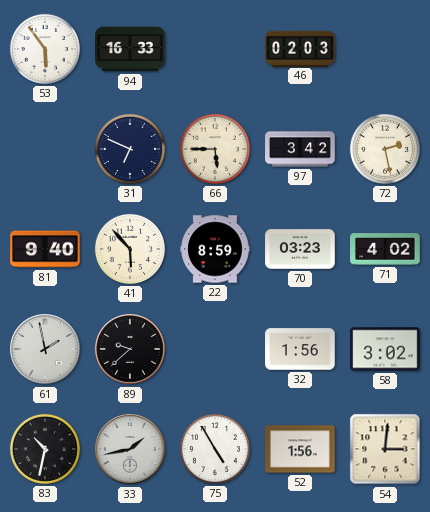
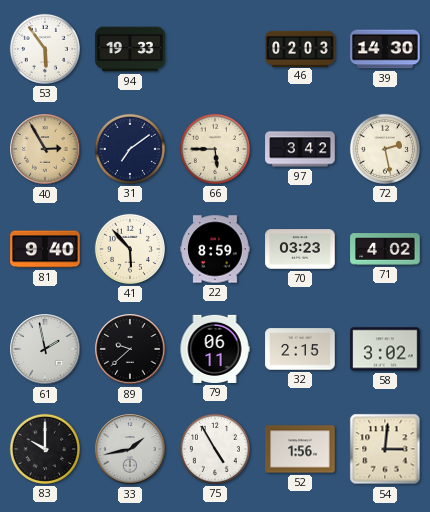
94: 16:33 -> 19:33 (130, 49)
39: none -> 14:30 (385, 49)
40: none -> 2:55 (45, 149)
31: 6:49 -> 7:09 (130, 149)
79: none -> 06:11 (215, 349)
32: 1:56 -> 2:15 (300, 349)
83: 10:32 -> 10:00 (45, 449)
